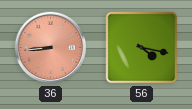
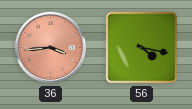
36: 8:44 -> 3:44 (51, 48)
